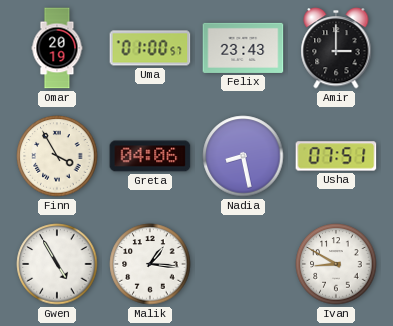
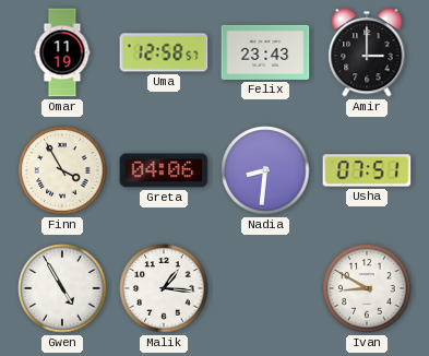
Omar: 20:19 -> 11:19 (62, 52)
Uma: 01:00 -> 12:58 (164, 52)
Nadia: 8:28 -> 8:31 (265, 170)
